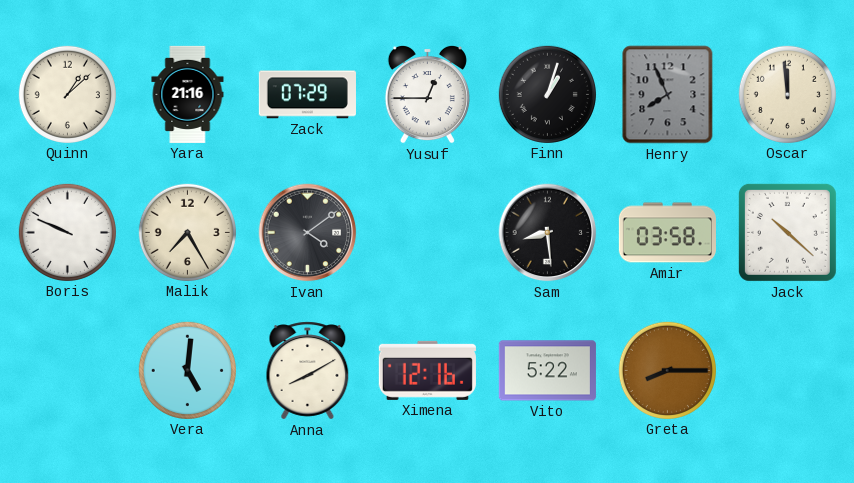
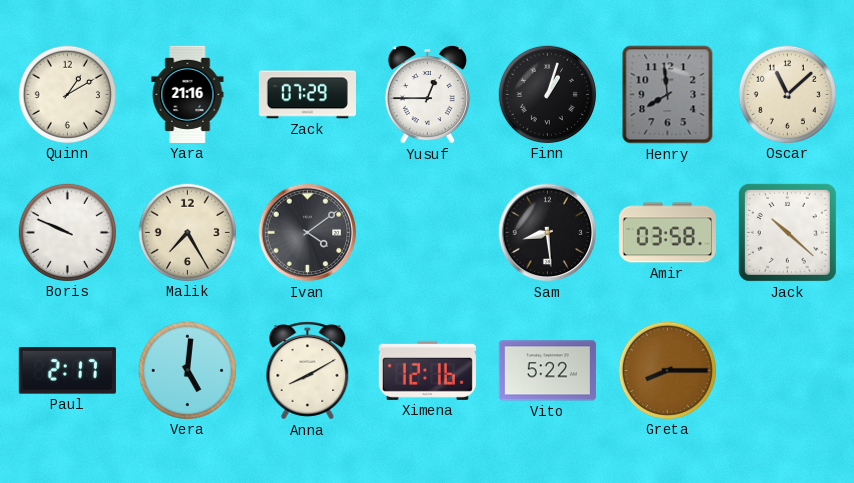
Quinn: 1:08 -> 1:10 (67, 94)
Henry: 7:56 -> 7:59 (668, 95)
Oscar: 11:59 -> 11:08 (787, 94)
Paul: none -> 2:17 (67, 371)
